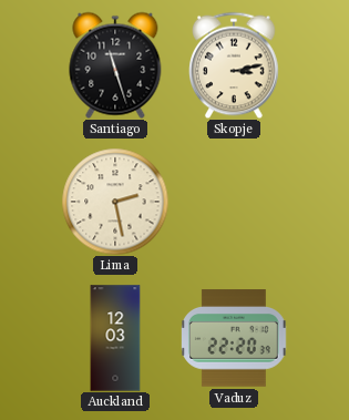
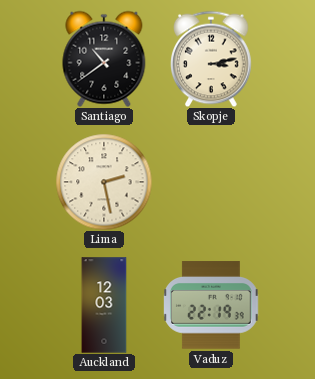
Santiago: 11:27 -> 10:39 (104, 59)
Vaduz: 22:20 -> 22:19 (212, 305)
